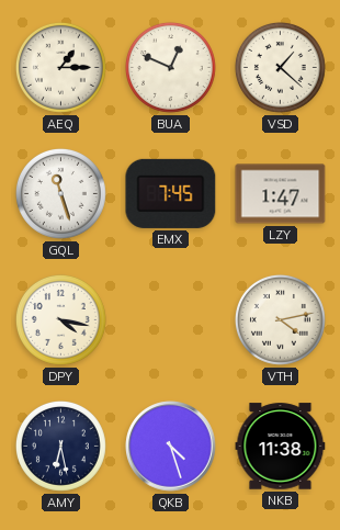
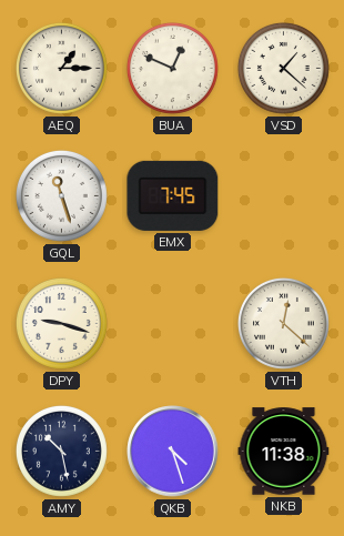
LZY: 1:47 -> none (281, 194)
DPY: 4:17 -> 9:18 (61, 323)
VTH: 4:13 -> 12:22 (283, 323)
AMY: 6:28 -> 10:28 (61, 451)
